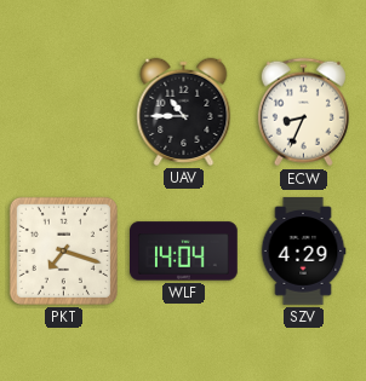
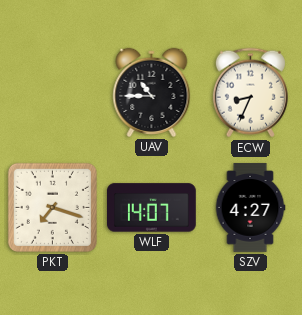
WLF: 14:04 -> 14:07 (152, 208)
SZV: 4:29 -> 4:27 (250, 208)
